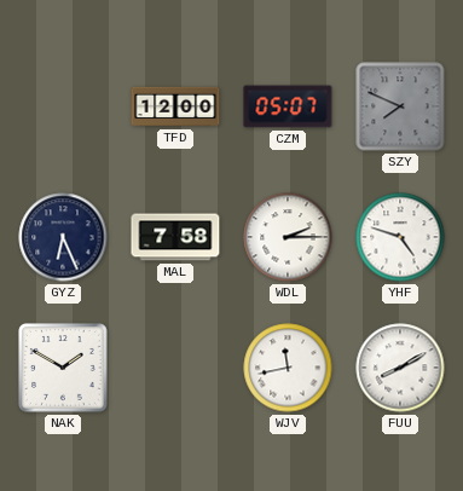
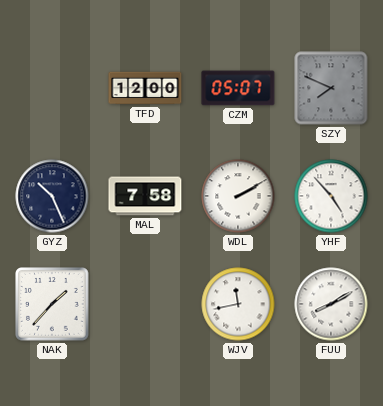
GYZ: 6:26 -> 10:26 (52, 196)
WDL: 2:15 -> 2:10 (238, 196)
YHF: 4:48 -> 4:53 (331, 196)
NAK: 1:50 -> 1:37 (53, 305)
